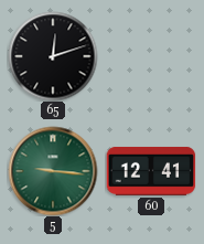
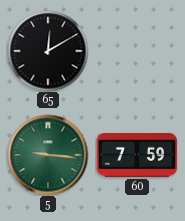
65: 12:12 -> 12:10 (48, 51)
60: 12:41 -> 7:59 (137, 155)
